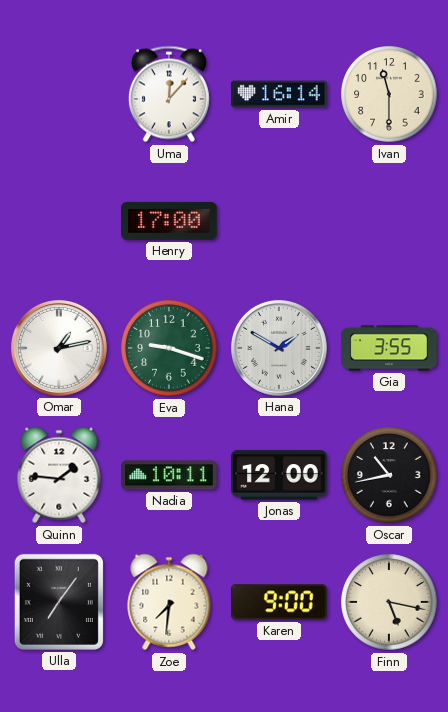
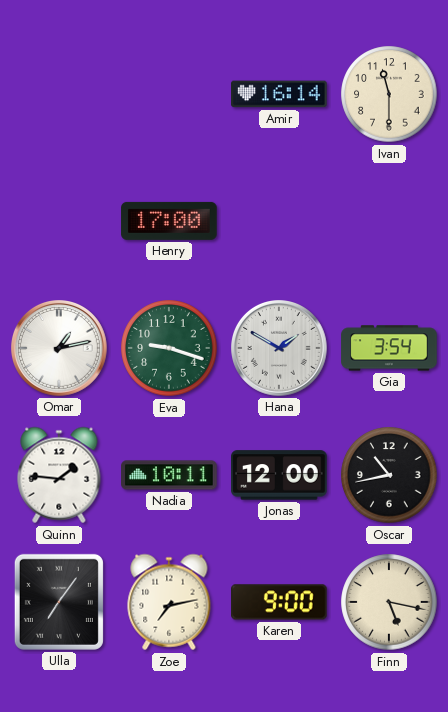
Uma: 12:07 -> none (169, 94)
Gia: 3:55 -> 3:54 (389, 348)
Zoe: 7:31 -> 7:13 (169, 602)
